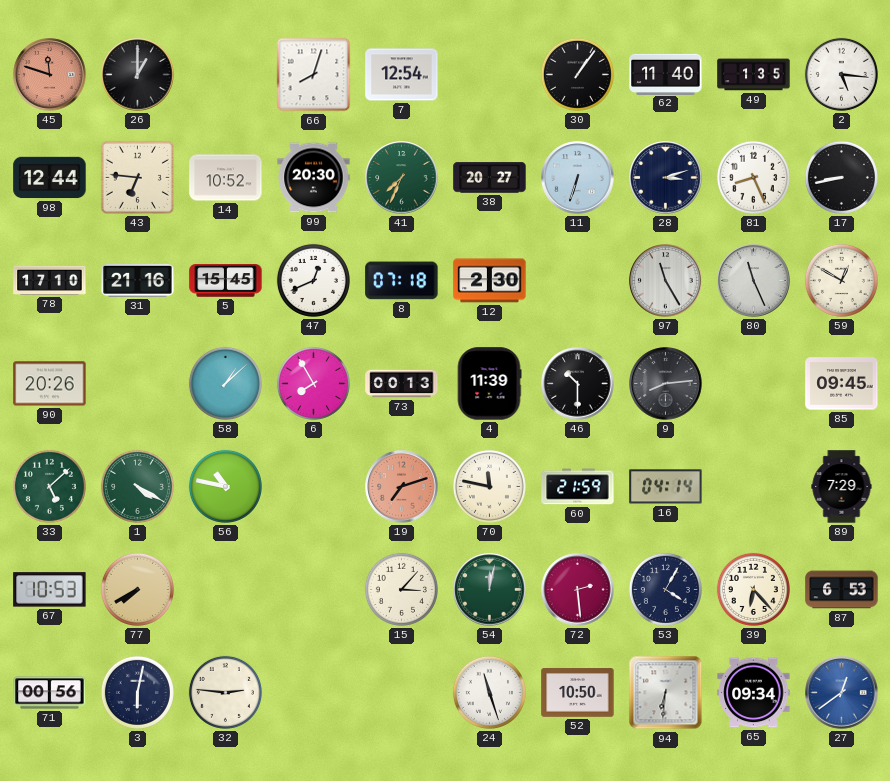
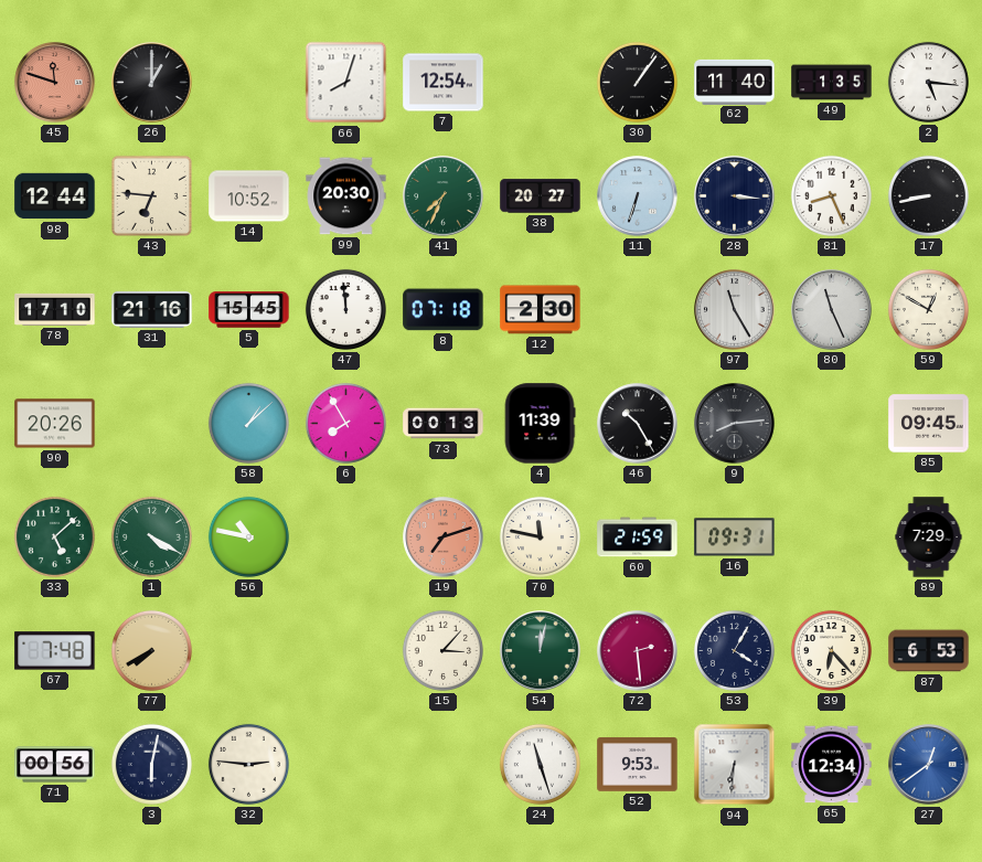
28: 3:12 -> 3:16 (735, 196)
47: 12:41 -> 11:59 (345, 309)
46: 10:30 -> 10:25 (638, 424)
16: 04:14 -> 09:31 (735, 538)
67: 10:53 -> 7:48 (55, 651)
52: 10:50 -> 9:53 (638, 765)
65: 09:34 -> 12:34 (832, 765)
